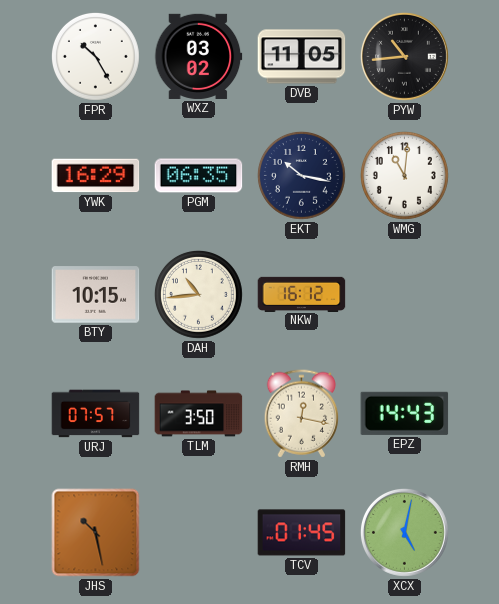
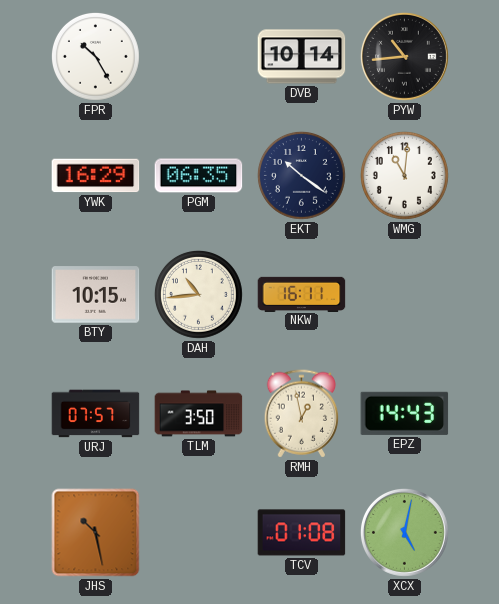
WXZ: 03:02 -> none (199, 56)
DVB: 11:05 -> 10:14 (302, 57)
EKT: 10:17 -> 10:21 (301, 175)
NKW: 16:12 -> 16:11 (302, 294)
RMH: 12:17 -> 12:58 (302, 414)
TCV: 01:45 -> 01:08 (302, 533)
